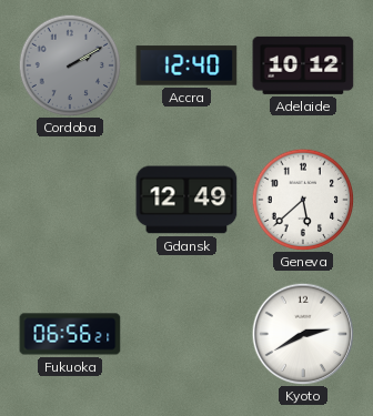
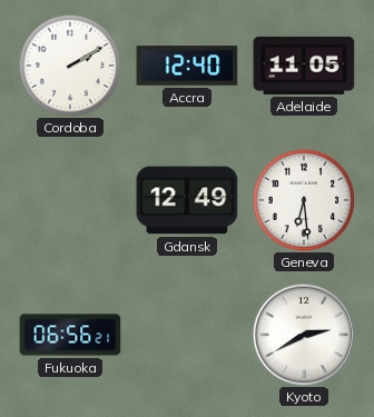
Cordoba dial: grey -> white (70, 66)
Adelaide: 10:12 -> 11:05 (304, 66)
Geneva: 5:38 -> 6:29 (304, 200)
